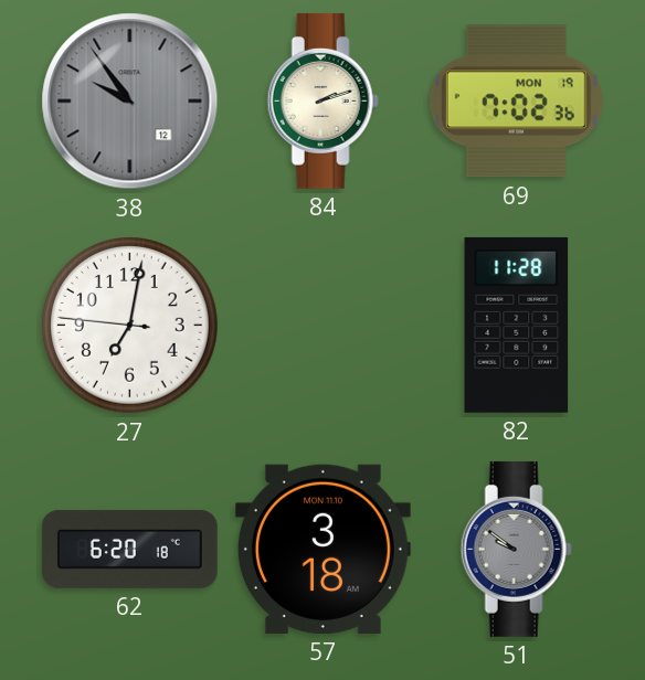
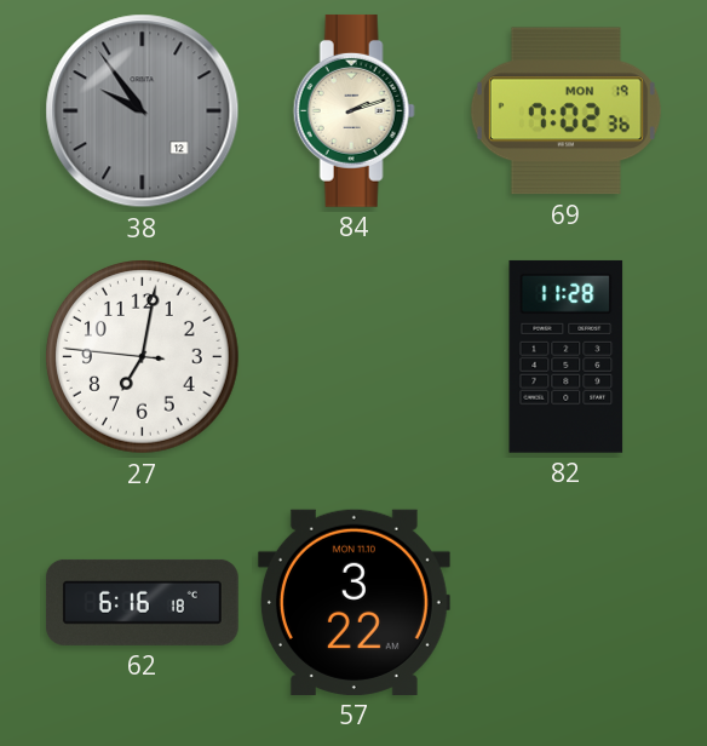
62: 6:20 -> 6:16 (142, 602)
57: 3:18 -> 3:22 (353, 602)
51: 9:51 -> none (516, 549)
